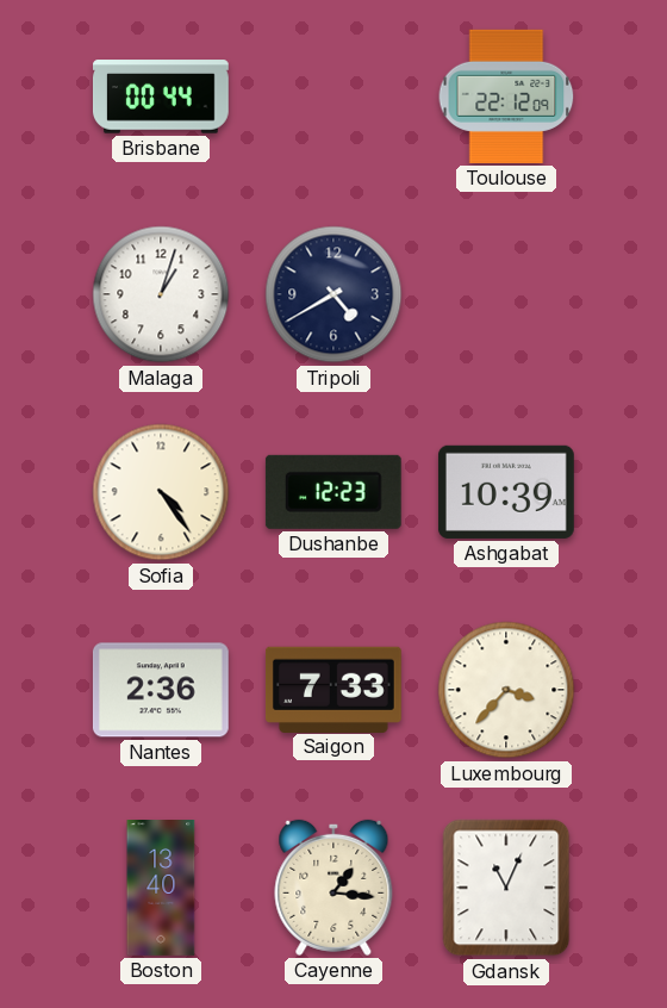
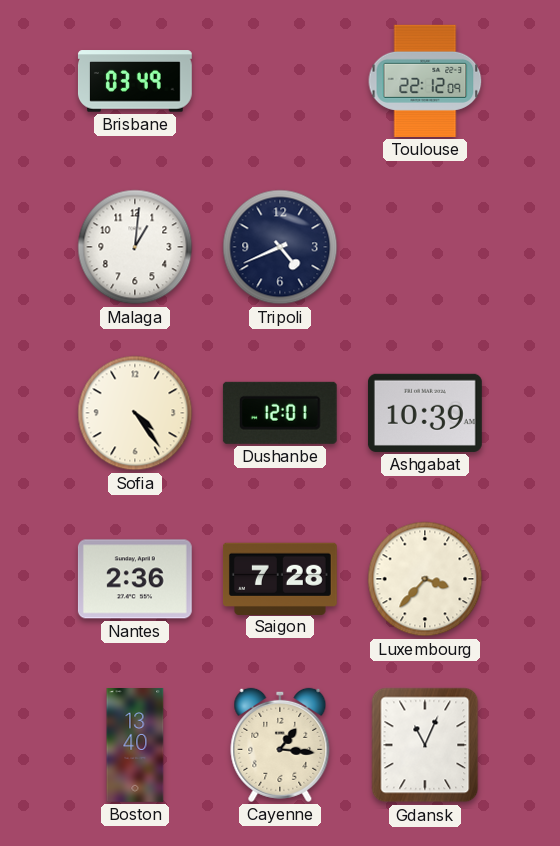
Brisbane: 00:44 -> 03:49 (135, 81)
Malaga: 1:03 -> 1:01 (135, 247)
Tripoli: 4:40 -> 4:41 (280, 247)
Dushanbe: 12:23 -> 12:01 (280, 413)
Saigon: 7:33 -> 7:28 (280, 578)
